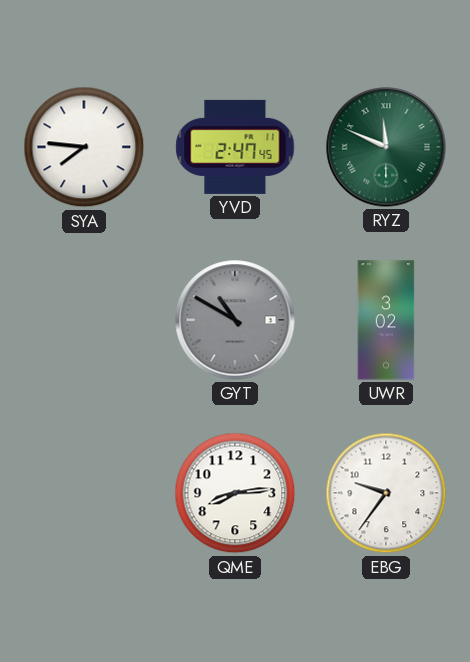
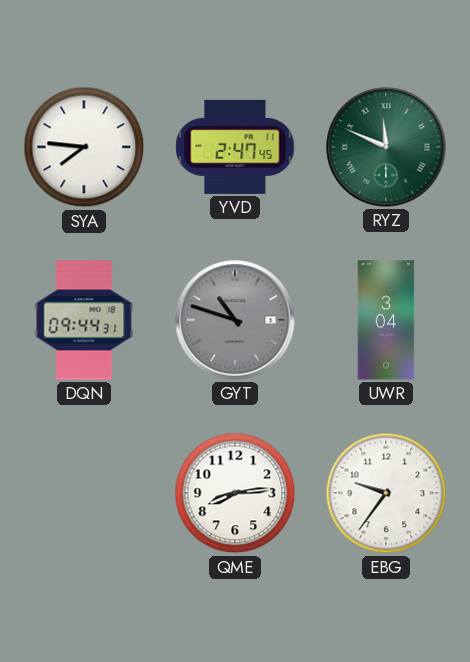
DQN: none -> 09:44 (84, 320)
GYT: 10:50 -> 10:48 (235, 320)
UWR: 3:02 -> 3:04 (386, 320)
